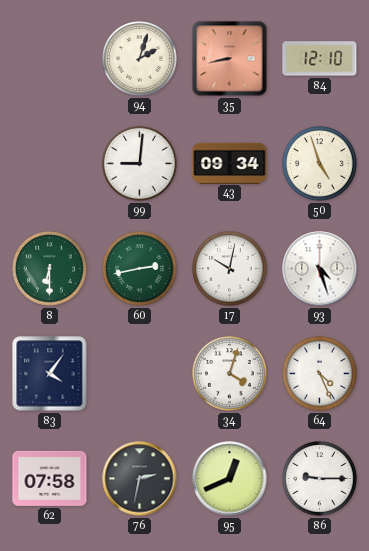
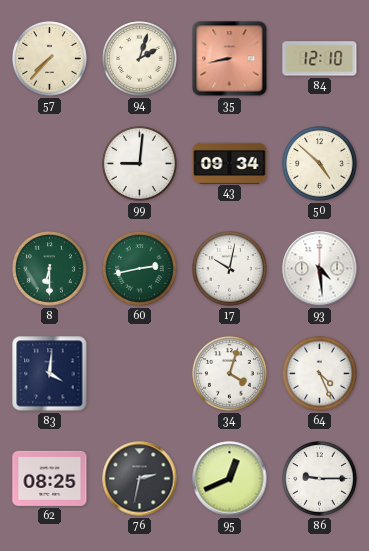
57: none -> 7:37 (50, 59)
50: 4:57 -> 4:52 (320, 164)
93: 4:27 -> 4:29 (320, 269)
83: 4:06 -> 4:01 (50, 374)
62: 07:58 -> 08:25 (50, 478)
